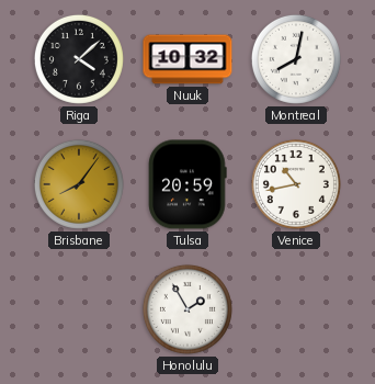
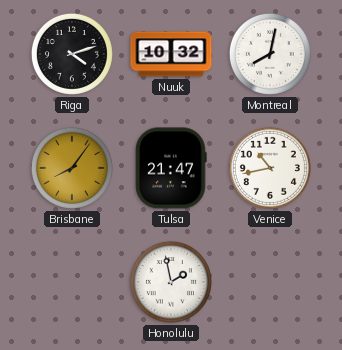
Riga: 4:08 -> 4:12 (72, 54)
Tulsa: 20:59 -> 21:47 (171, 168)
Honolulu: 1:55 -> 1:58 (171, 282)
